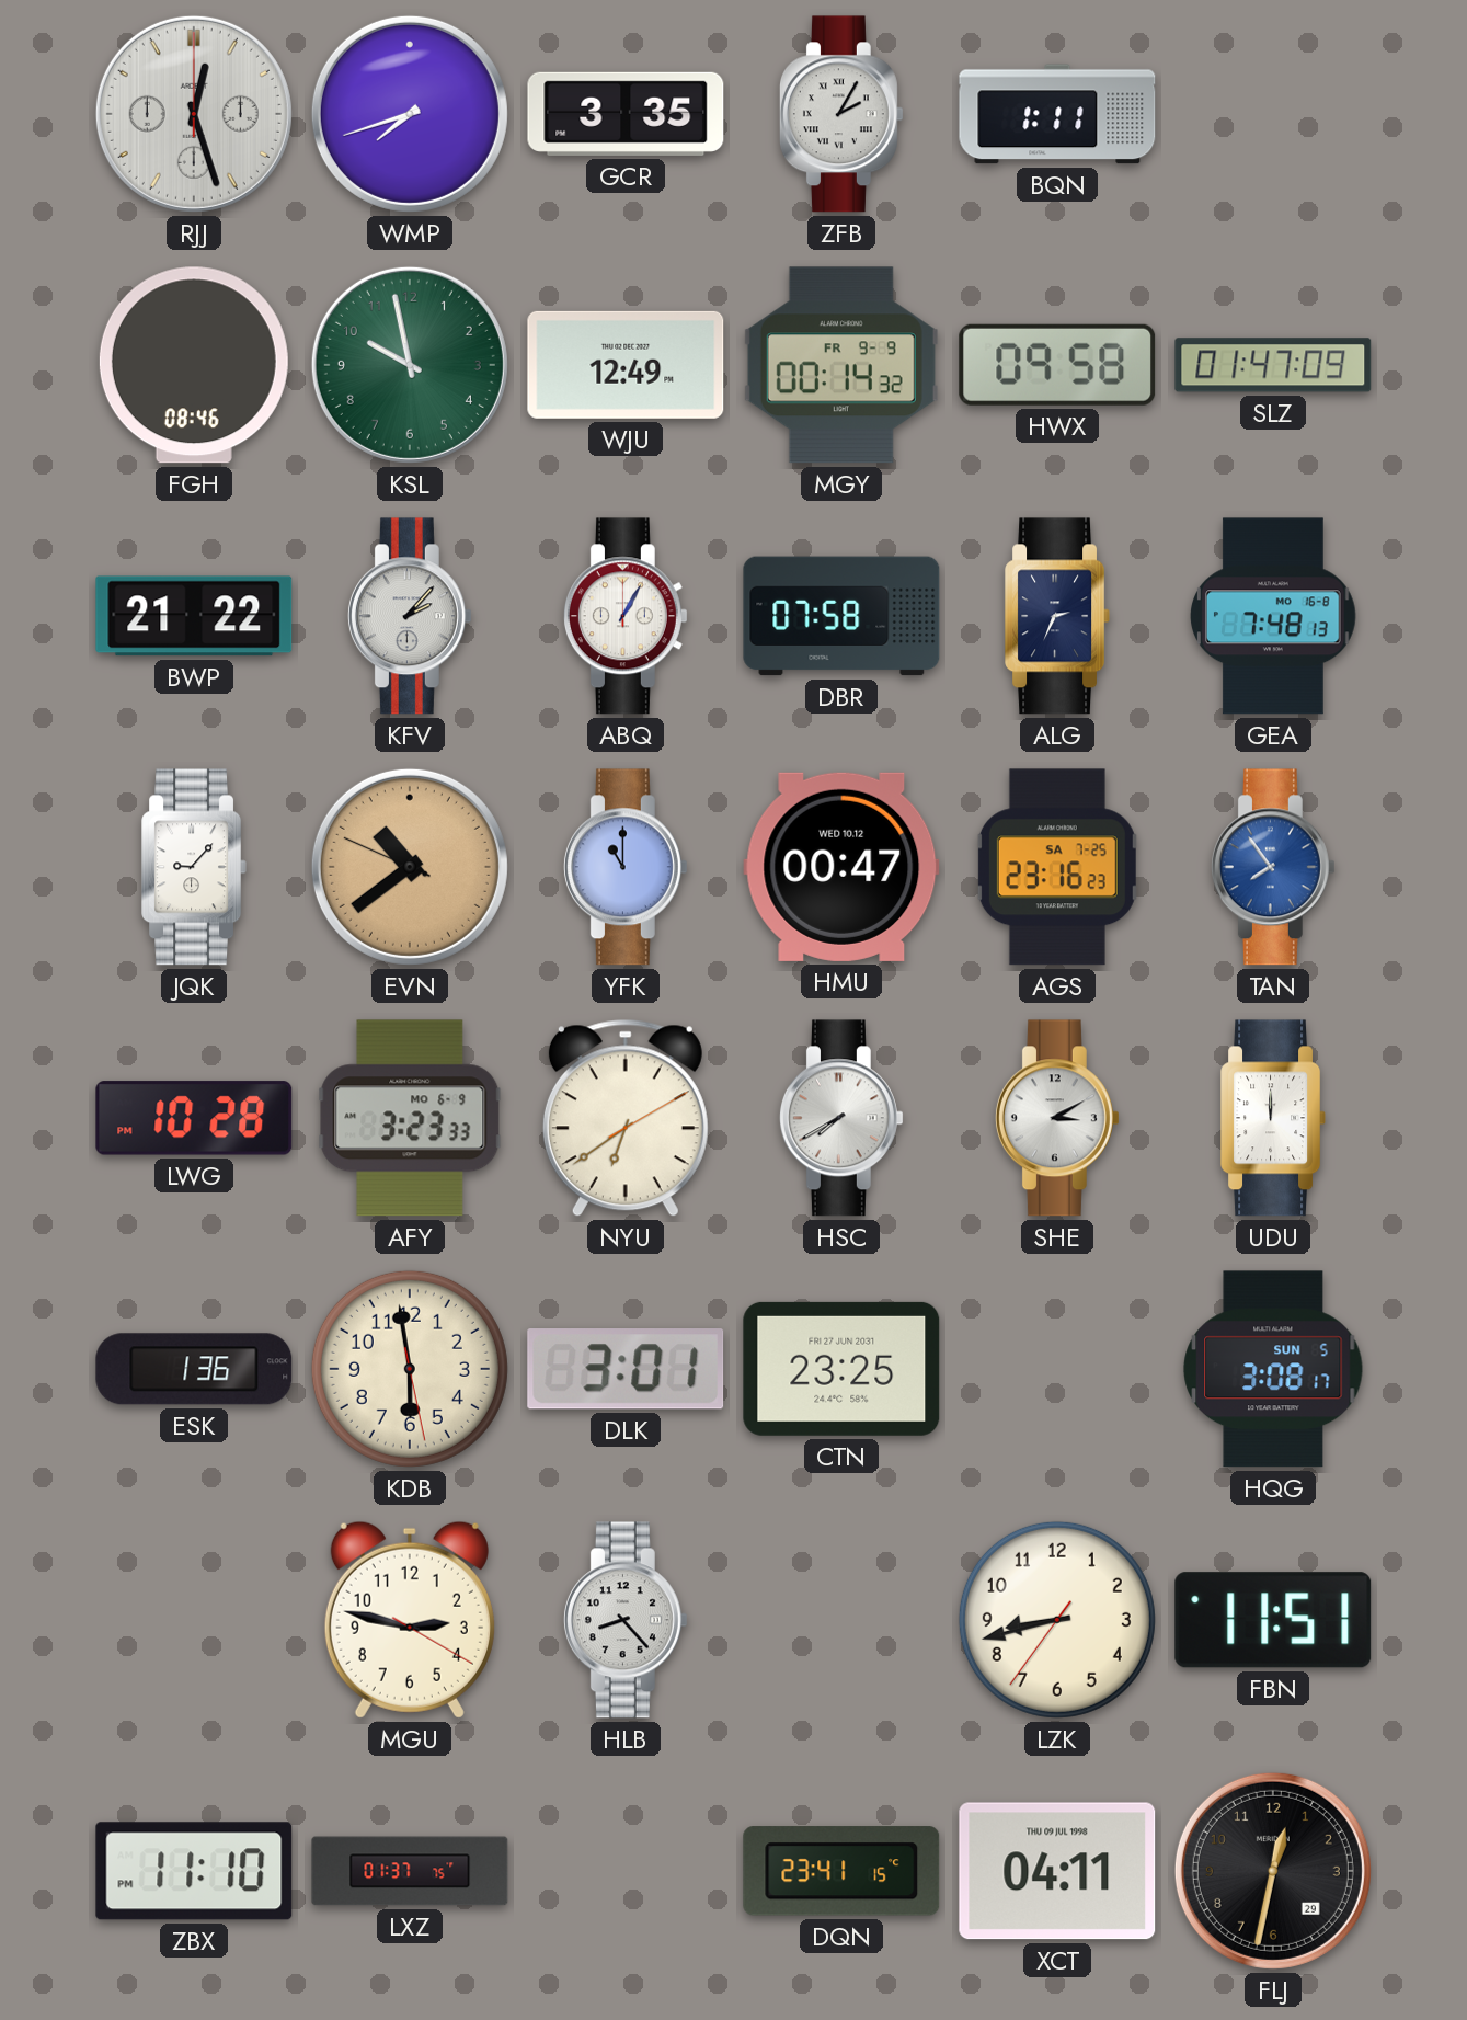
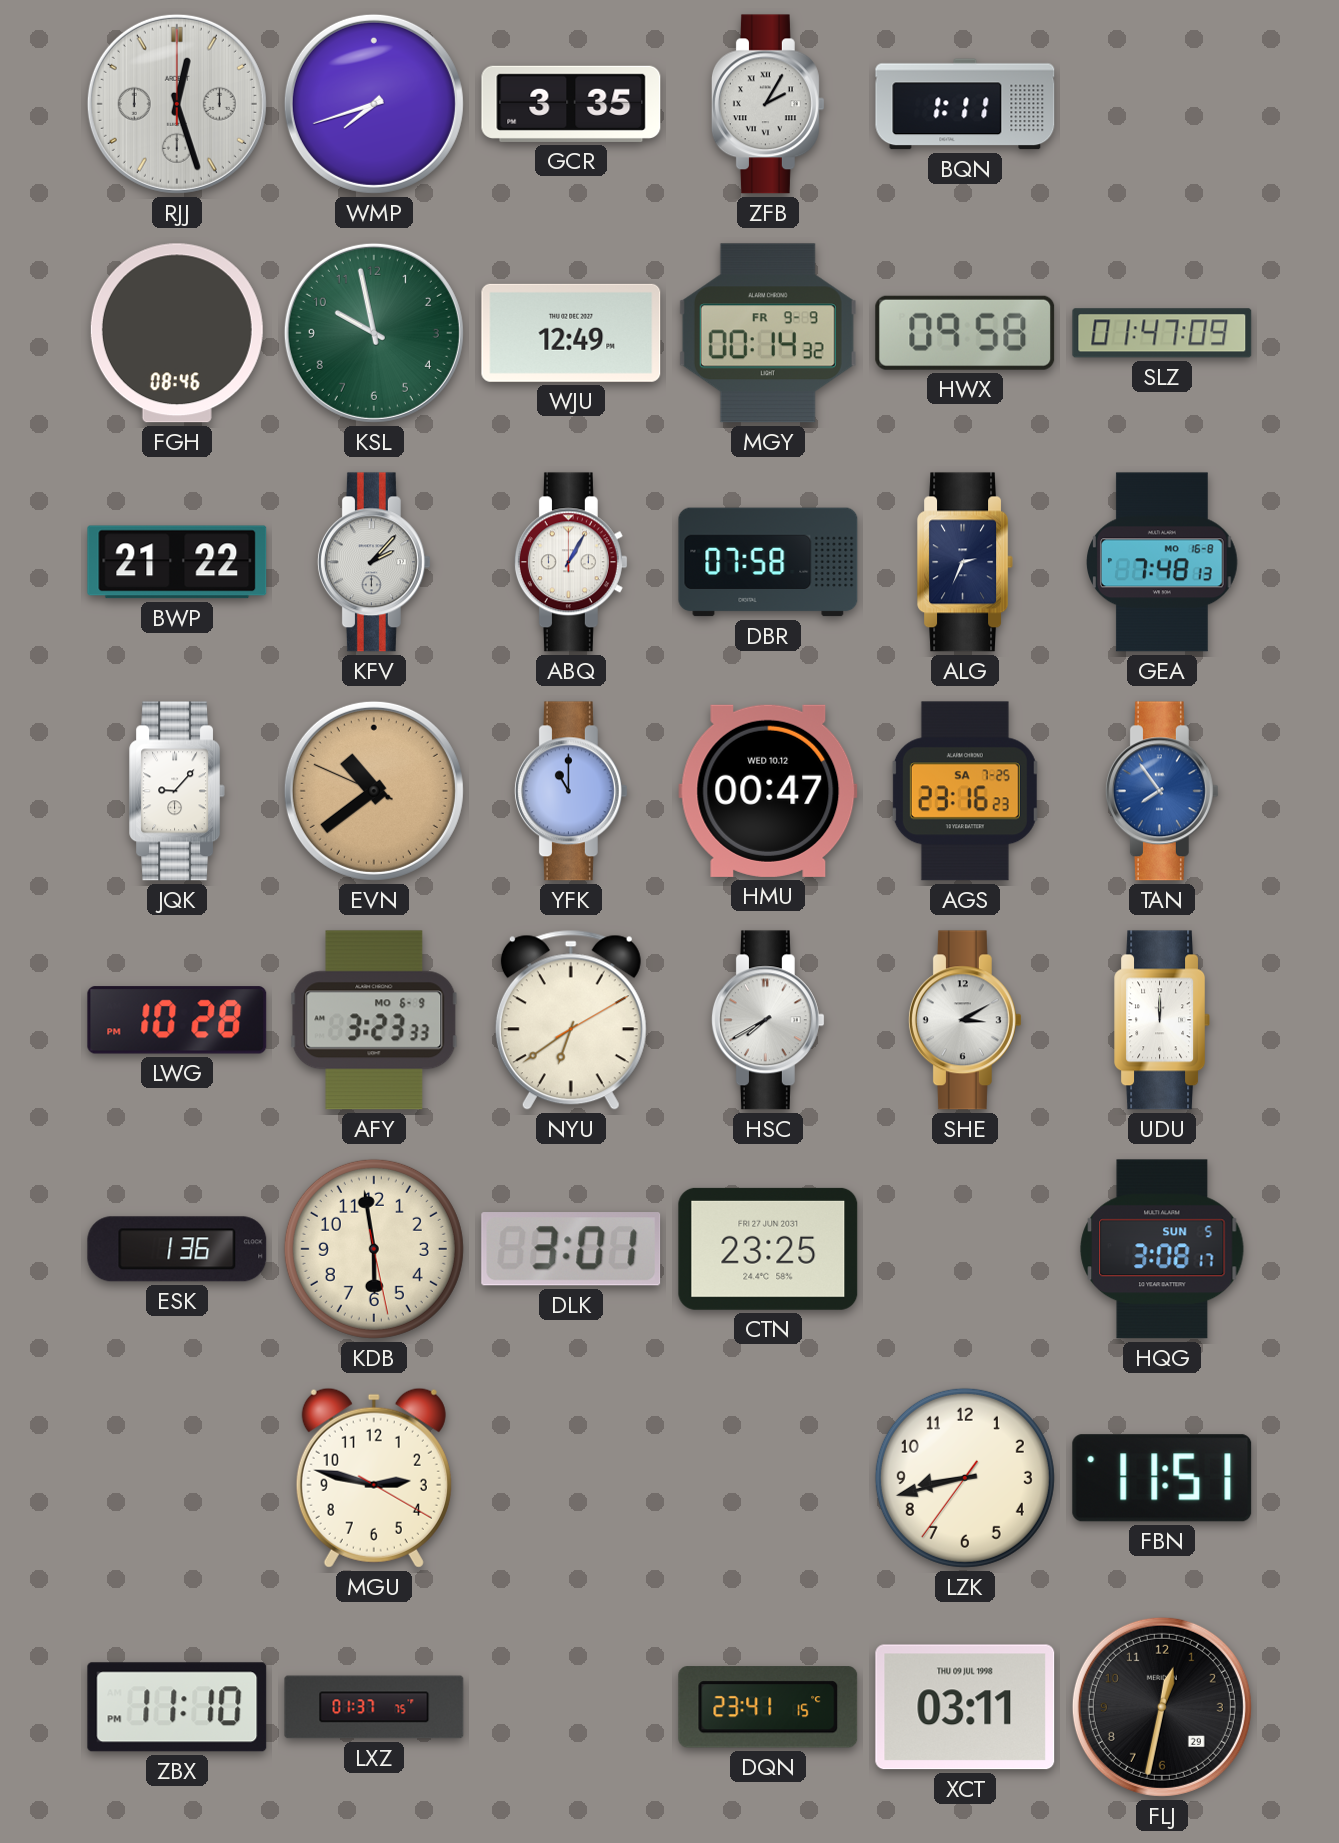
HLB: 8:23 -> none (626, 1620)
XCT: 04:11 -> 03:11 (965, 1707)
